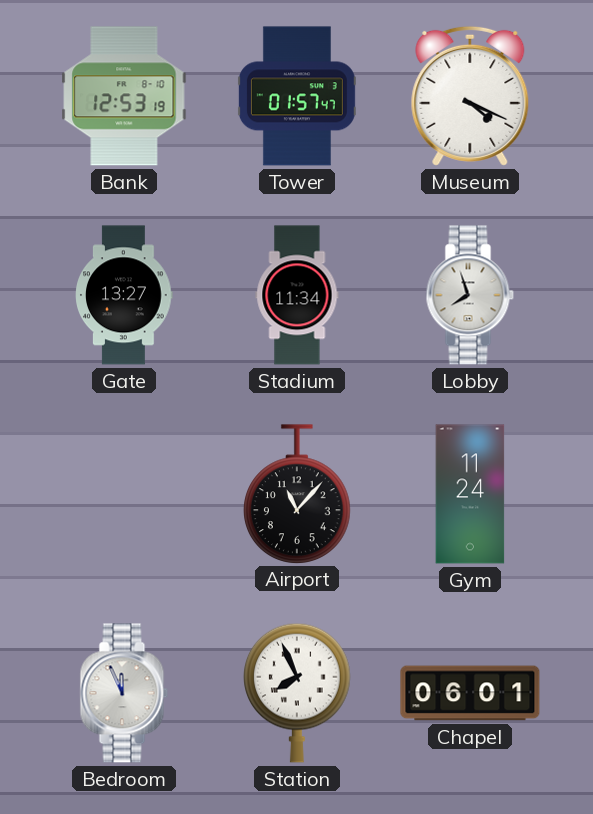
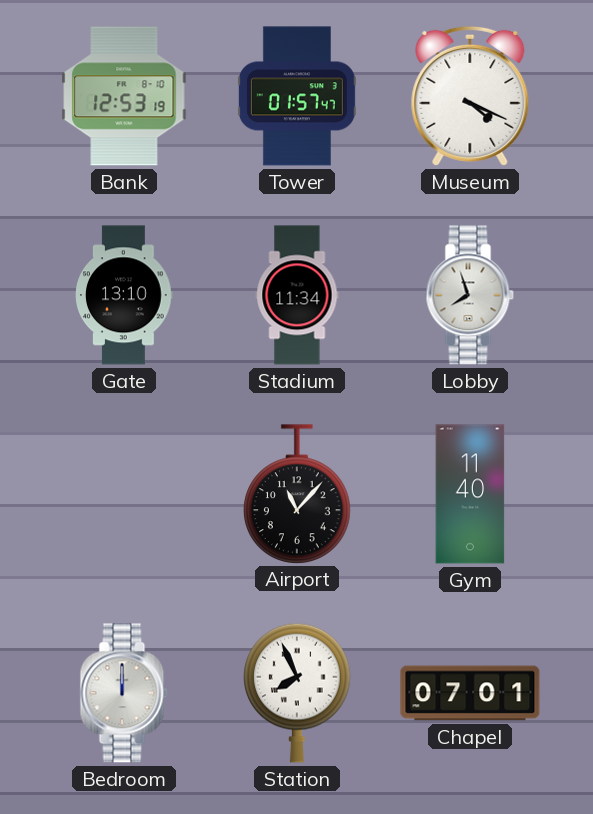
Gate: 13:27 -> 13:10 (124, 295)
Gym: 11:24 -> 11:40 (470, 494)
Bedroom: 11:56 -> 12:00 (124, 693)
Chapel: 06:01 -> 07:01 (470, 693)
